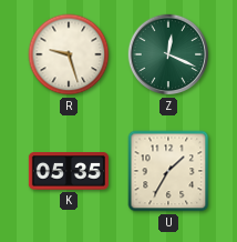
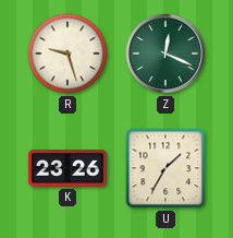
K: 05:35 -> 23:26 (68, 168)
